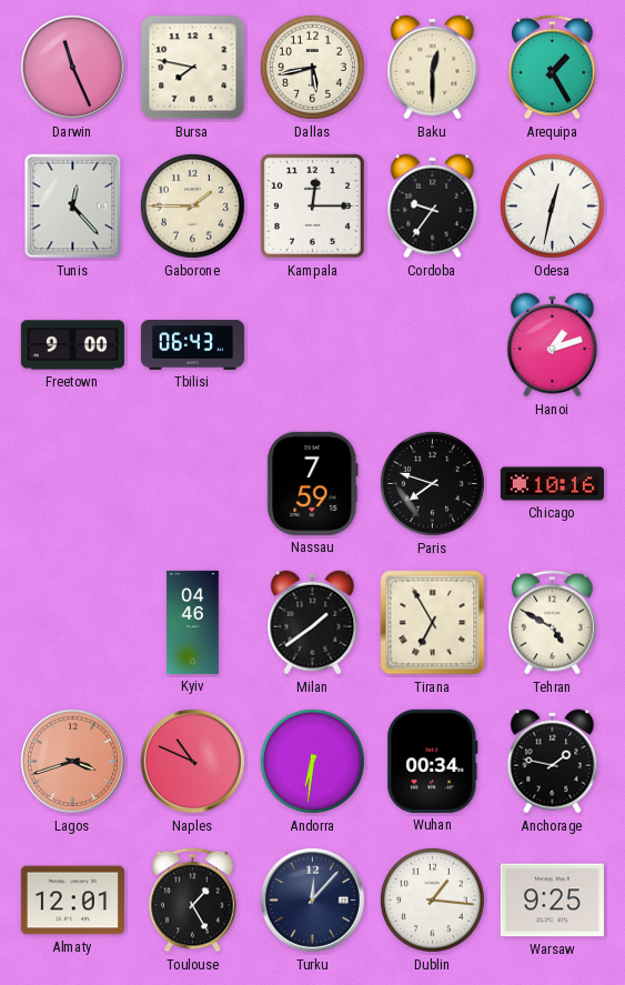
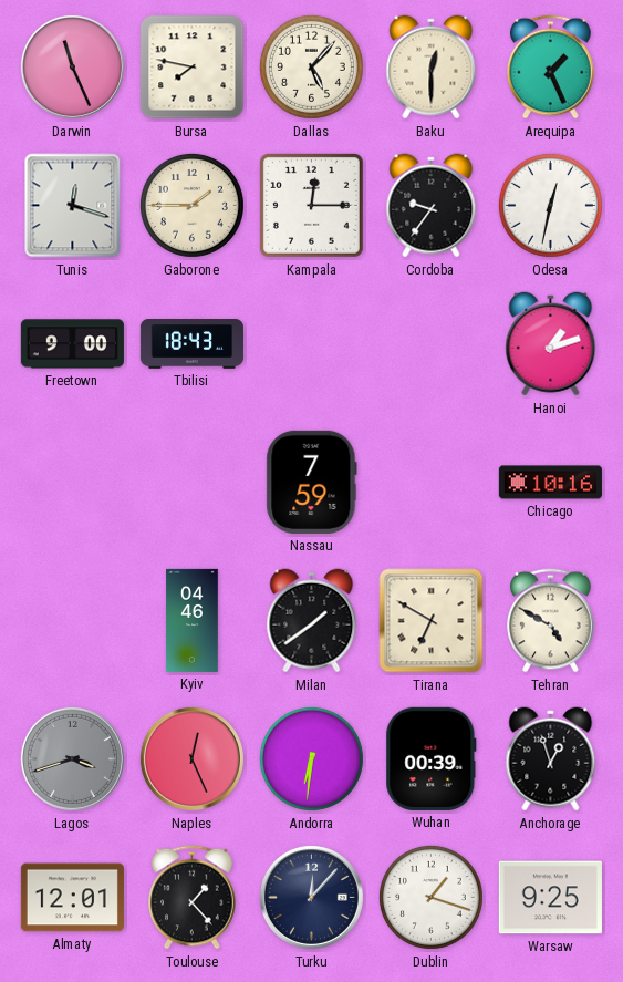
Dallas: 5:43 -> 5:07 (311, 66)
Arequipa: 1:25 -> 1:26 (551, 68)
Tunis: 12:23 -> 12:18 (73, 206)
Tbilisi: 06:43 -> 18:43 (191, 344)
Paris: 7:48 -> none (432, 483)
Tirana: 6:55 -> 6:50 (432, 621)
Lagos dial: salmon -> grey (72, 758)
Naples: 10:49 -> 12:26 (191, 758)
Wuhan: 00:34 -> 00:39 (432, 758)
Anchorage: 1:47 -> 12:57 (551, 759)
Toulouse: 1:25 -> 1:23 (193, 898)
Dublin: 1:16 -> 1:18 (430, 897)
